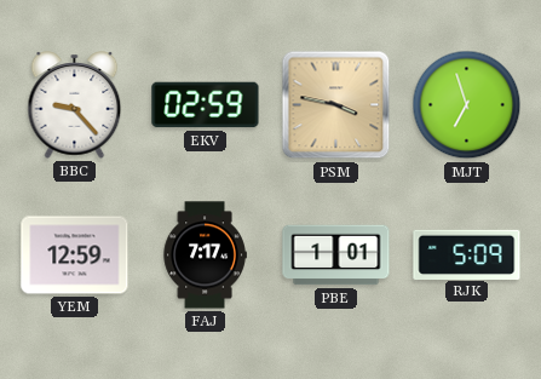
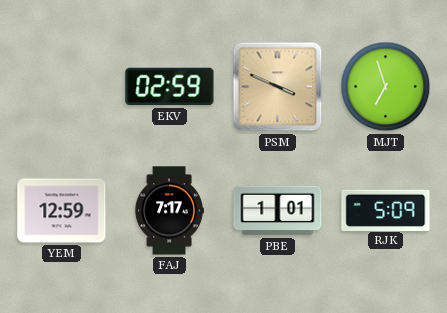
BBC: 9:23 -> none (75, 105)
PSM: 3:47 -> 3:49 (278, 87)
